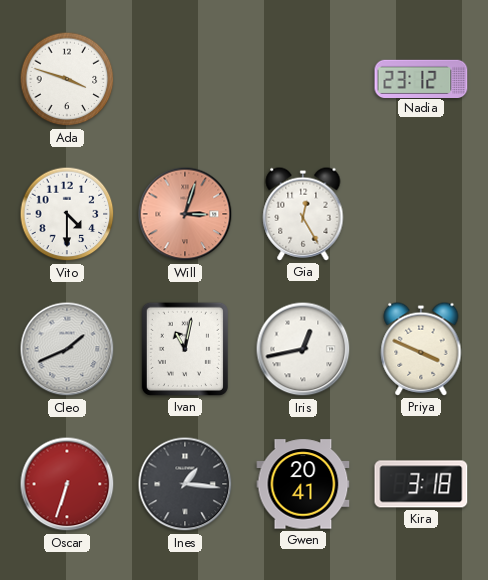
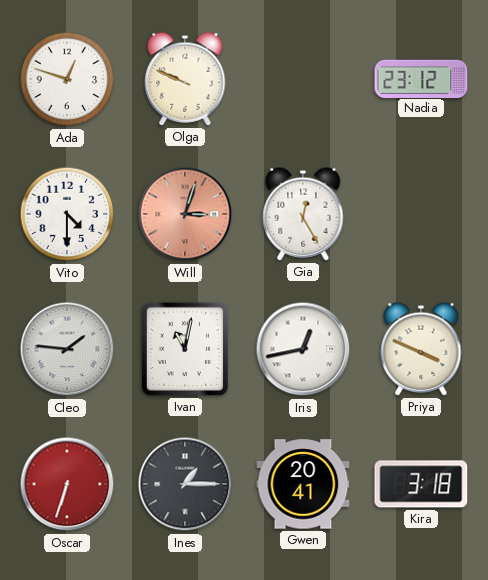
Ada: 3:48 -> 12:48 (67, 79)
Olga: none -> 9:49 (185, 79)
Cleo: 1:41 -> 1:46 (67, 349)
Ines: 1:16 -> 1:15 (185, 484)
